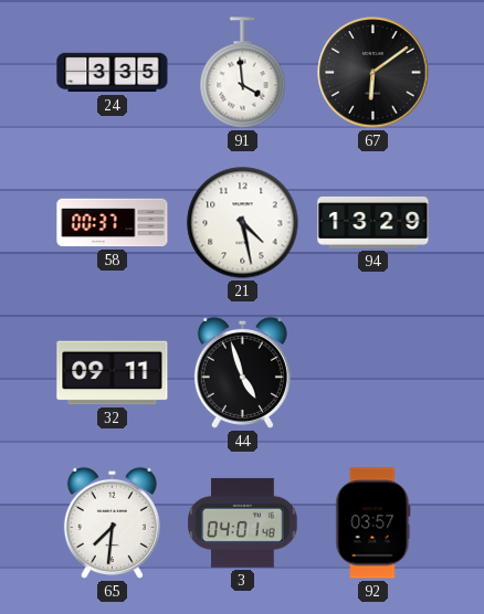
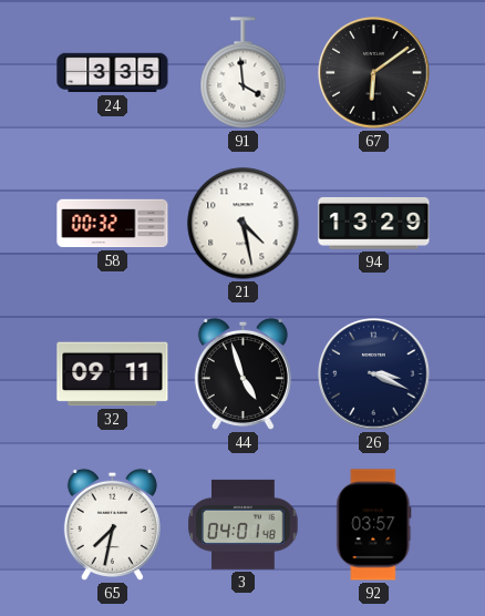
58: 00:37 -> 00:32 (113, 224)
26: none -> 3:19 (374, 374)
65: 7:31 -> 7:32 (112, 524)
